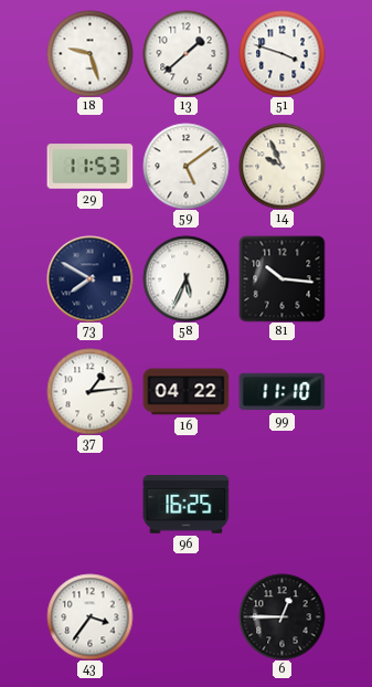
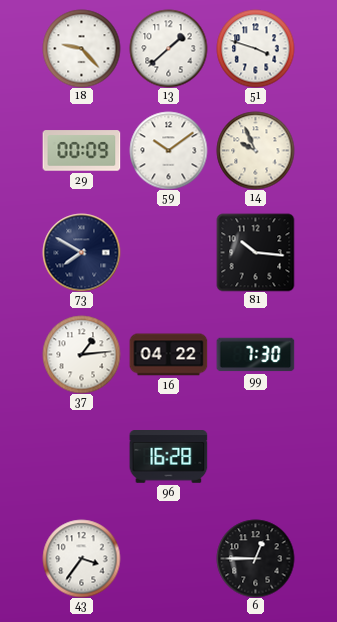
18: 9:27 -> 9:23 (81, 48)
29: 11:53 -> 00:09 (81, 151)
59: 5:09 -> 10:09 (168, 150)
58: 5:34 -> none (185, 278)
99: 11:10 -> 7:30 (255, 355)
96: 16:25 -> 16:28 (168, 457)
